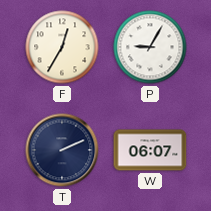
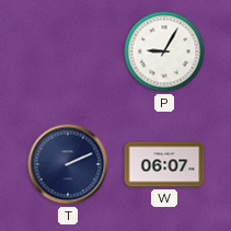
F: 12:35 -> none (62, 47)
